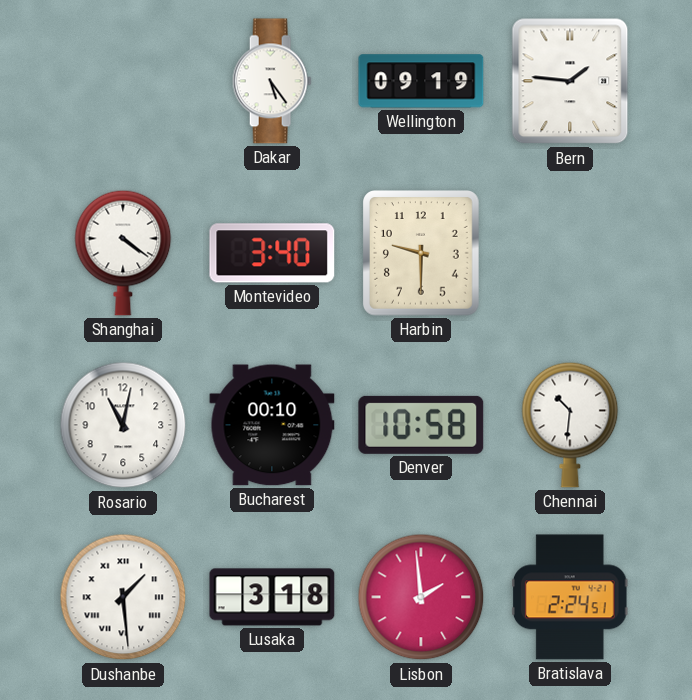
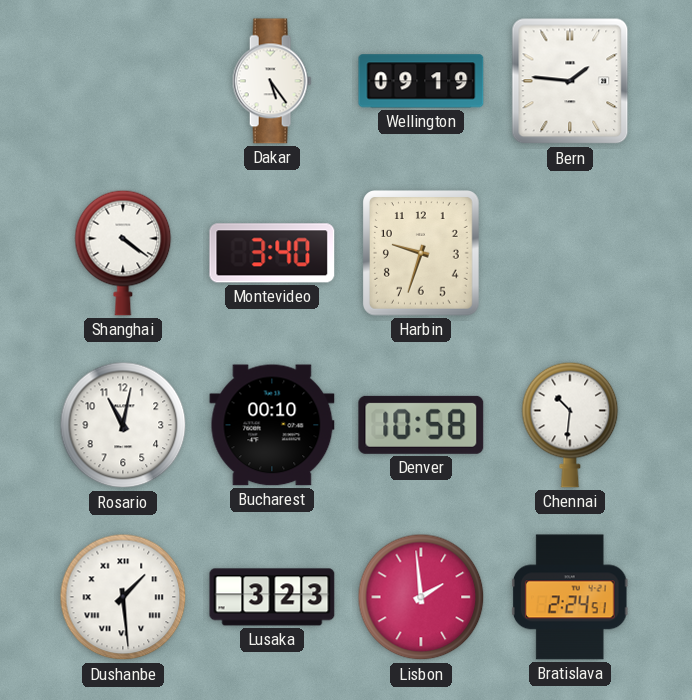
Harbin: 9:30 -> 9:33 (422, 254)
Lusaka: 3:18 -> 3:23 (272, 597)
